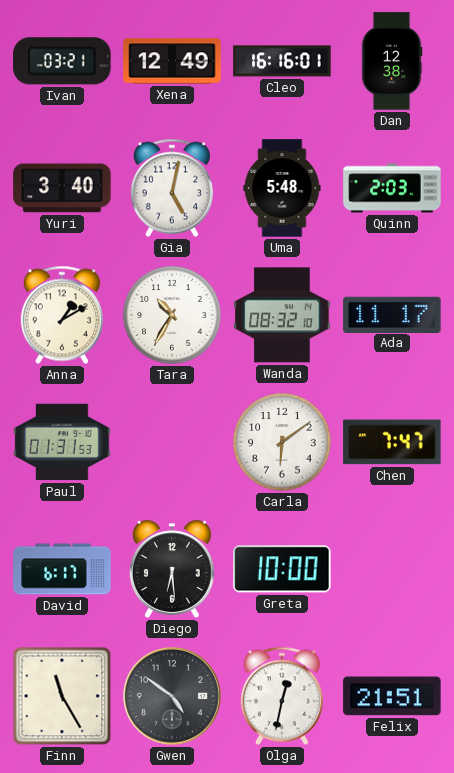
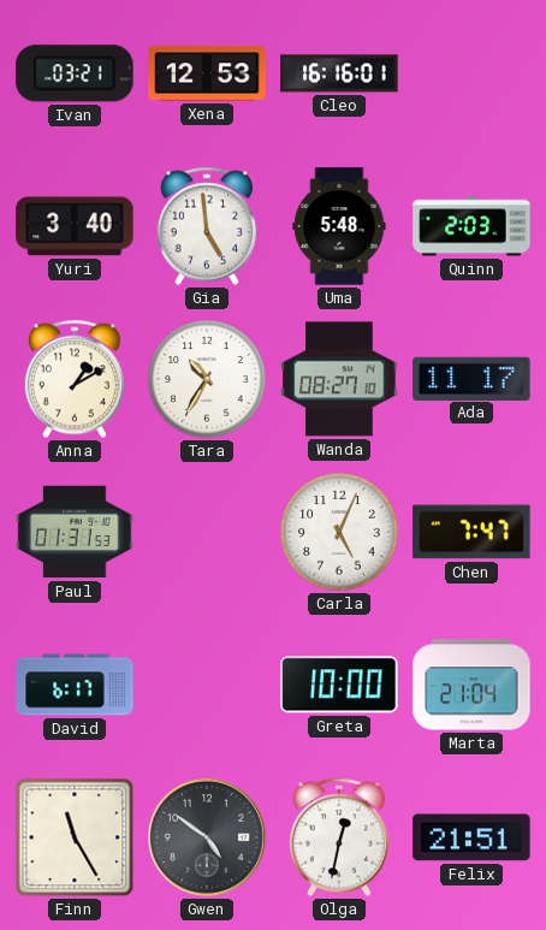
Xena: 12:49 -> 12:53 (207, 73)
Dan: 12:38 -> none (392, 61)
Gia: 5:02 -> 4:59 (207, 226)
Wanda: 08:32 -> 08:27 (339, 379)
Carla: 6:09 -> 5:04 (339, 532)
Diego: 6:29 -> none (172, 569)
Marta: none -> 21:04 (471, 685)
